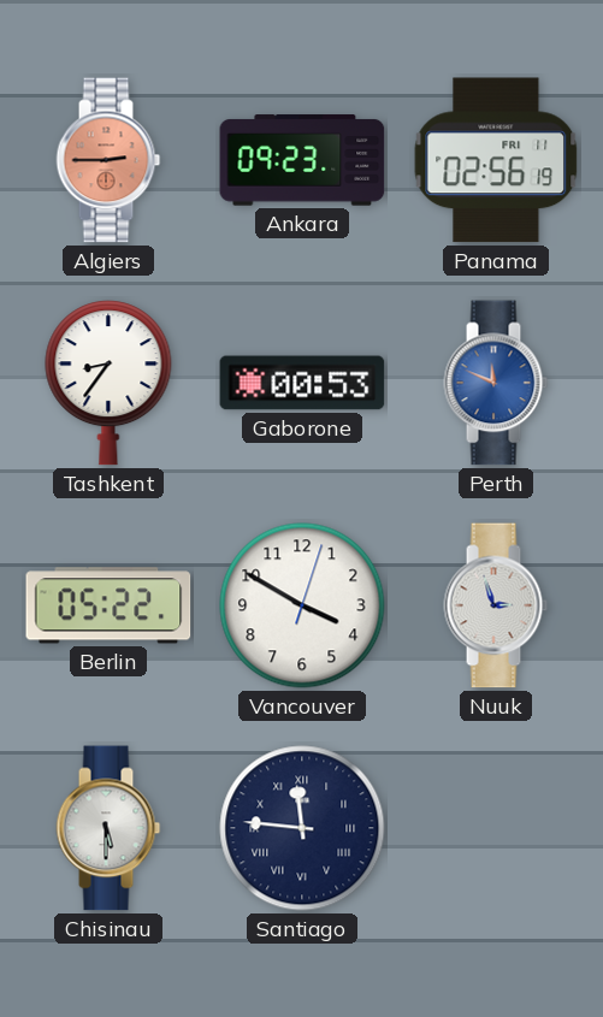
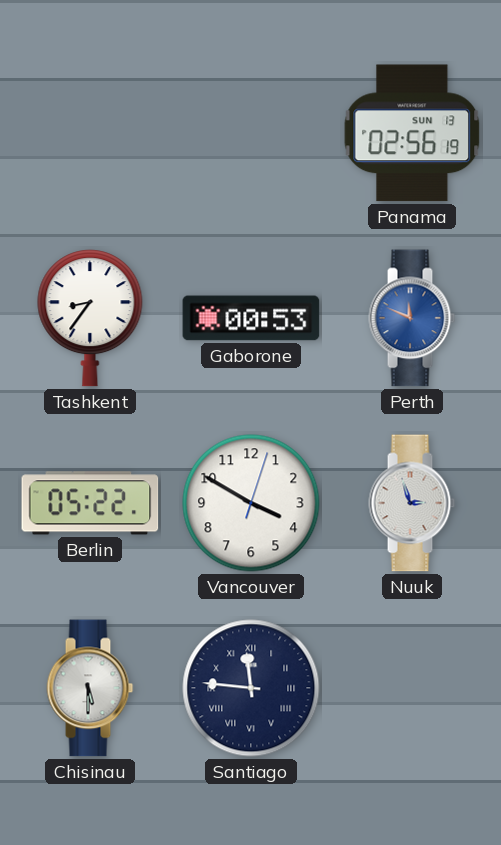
Algiers: 2:45 -> none (108, 160)
Ankara: 09:23 -> none (302, 160)
Panama date: FRI 11 -> SUN 13 (412, 133)
